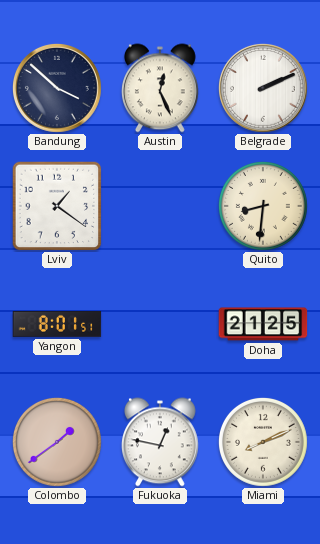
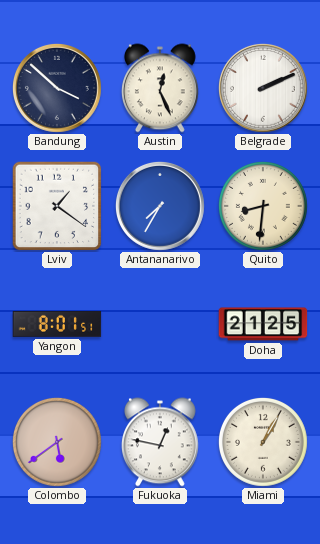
Antananarivo: none -> 7:35 (160, 206)
Colombo: 1:39 -> 5:39 (57, 442)
Miami: 8:11 -> 1:05 (263, 442)
